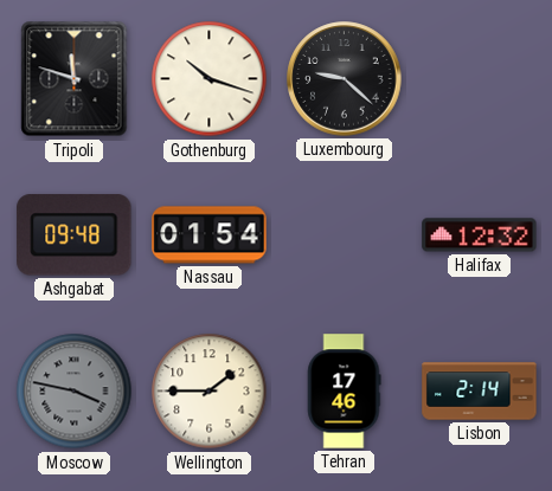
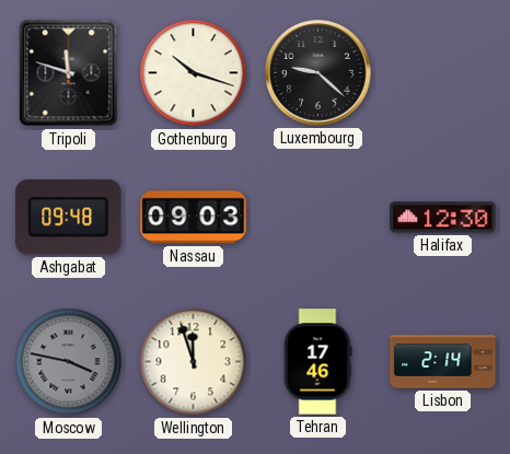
Nassau: 01:54 -> 09:03 (194, 218)
Halifax: 12:32 -> 12:30 (443, 218)
Wellington: 1:45 -> 11:57 (194, 362)
